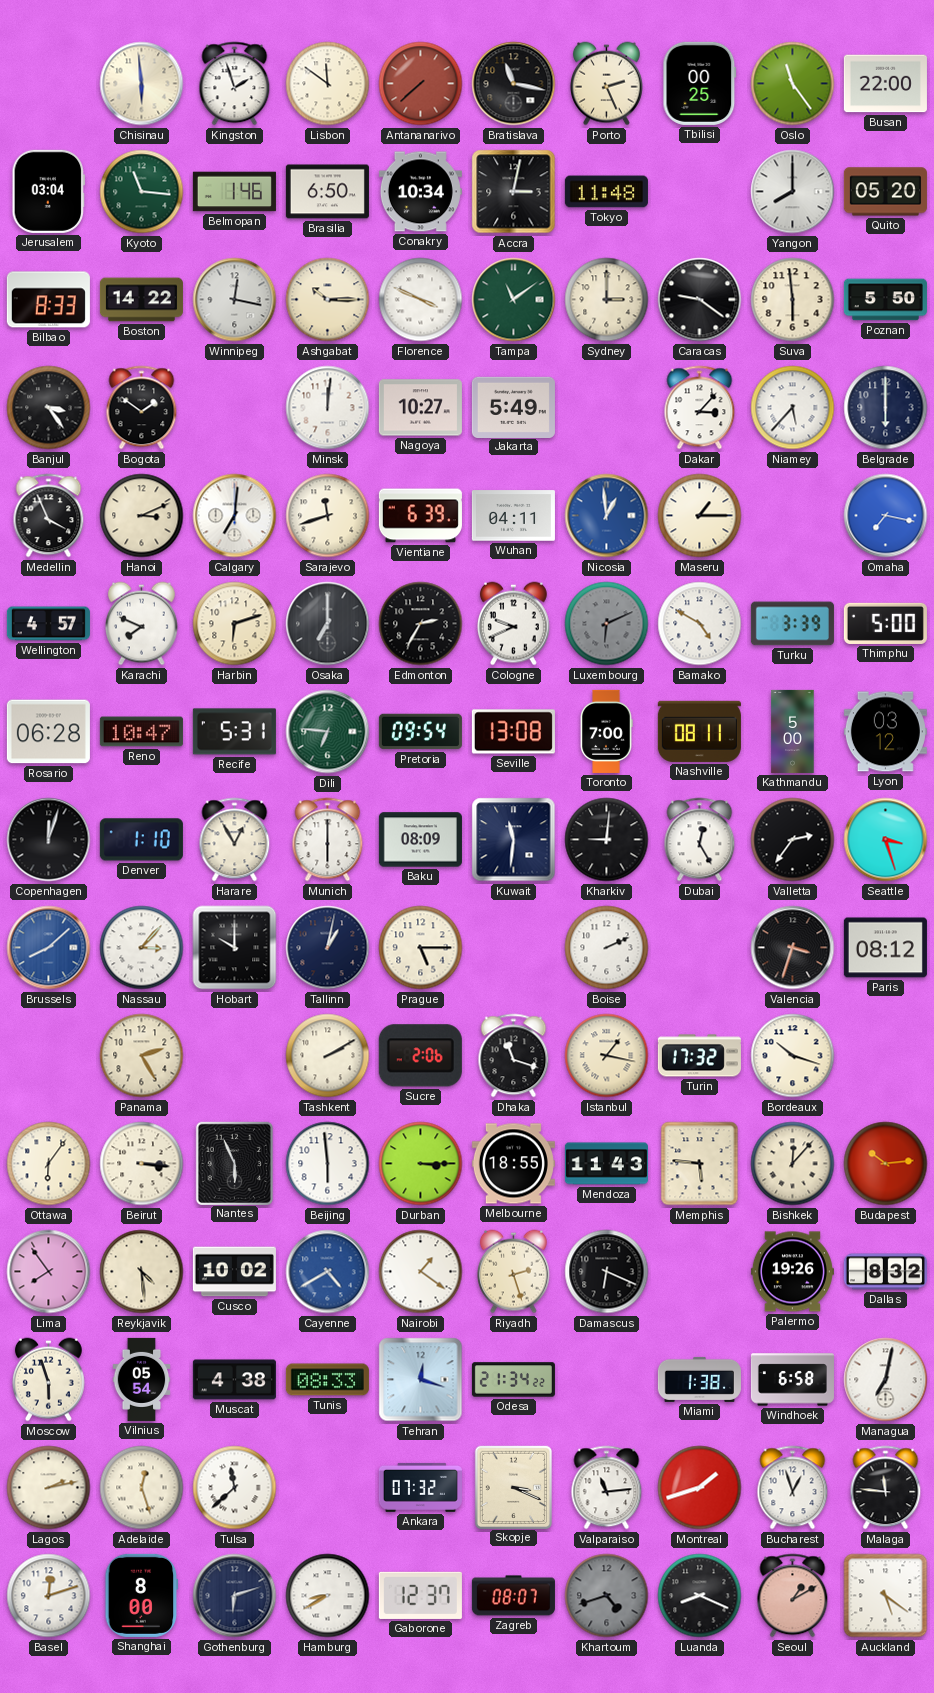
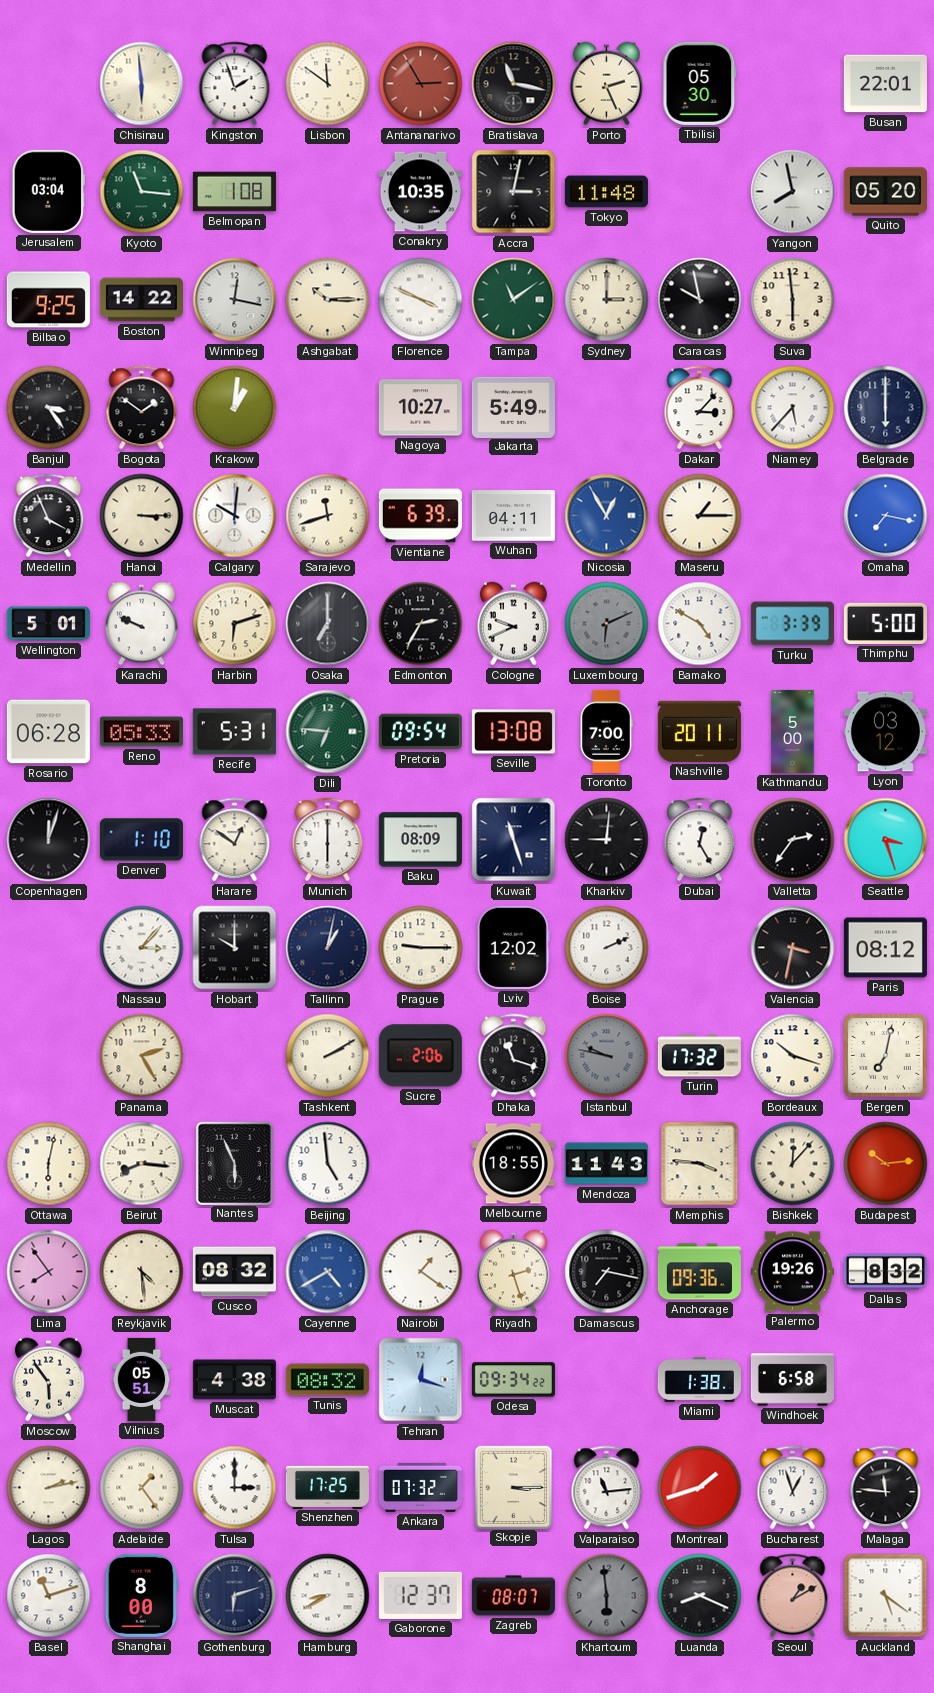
Antananarivo: 7:38 -> 2:55 (421, 84)
Tbilisi: 00:25 -> 05:30 (700, 83)
Oslo: 11:24 -> none (793, 84)
Busan: 22:00 -> 22:01 (885, 84)
Belmopan: 1:46 -> 1:08 (234, 192)
Brasilia: 6:50 -> none (327, 192)
Conakry: 10:34 -> 10:35 (420, 192)
Yangon: 8:00 -> 7:58 (793, 192)
Bilbao: 8:33 -> 9:25 (48, 300)
Caracas: 9:21 -> 9:58 (700, 300)
Poznan: 5:50 -> none (885, 300)
Krakow: none -> 1:01 (235, 408)
Minsk: 12:01 -> none (328, 408)
Hanoi: 3:11 -> 3:15 (142, 516)
Calgary: 7:01 -> 10:01 (235, 516)
Nicosia: 12:59 -> 12:55 (607, 516)
Wellington: 4:57 -> 5:01 (48, 624)
Karachi: 7:49 -> 9:49 (141, 624)
Reno: 10:47 -> 05:33 (141, 732)
Nashville: 08:11 -> 20:11 (699, 731)
Harare: 12:55 -> 12:51 (235, 840)
Kuwait: 11:31 -> 11:27 (514, 840)
Brussels: 8:08 -> none (49, 948)
Prague: 5:15 -> 9:15 (421, 948)
Lviv: none -> 12:02 (513, 947)
Valencia: 3:33 -> 3:32 (793, 948)
Istanbul: 1:17 -> 9:47 (607, 1056)
Istanbul dial: cream -> grey (607, 1056)
Bergen: none -> 7:02 (886, 1056)
Ottawa: 6:06 -> 6:02 (49, 1164)
Beirut: 3:16 -> 8:16 (142, 1164)
Beijing: 5:59 -> 4:59 (328, 1164)
Durban: 3:15 -> none (421, 1164)
Memphis: 5:46 -> 3:46 (700, 1164)
Cusco: 10:02 -> 08:32 (234, 1272)
Damascus: 6:19 -> 7:17 (607, 1272)
Anchorage: none -> 09:36 (699, 1272)
Moscow: 5:57 -> 5:54 (48, 1380)
Vilnius: 05:54 -> 05:51 (142, 1379)
Tunis: 08:33 -> 08:32 (327, 1380)
Odesa: 21:34 -> 09:34 (513, 1380)
Managua: 7:02 -> none (886, 1380)
Adelaide: 12:27 -> 1:24 (142, 1488)
Tulsa: 11:38 -> 3:00 (235, 1488)
Shenzhen: none -> 17:25 (327, 1487)
Skopje: 3:19 -> 3:15 (513, 1487)
Basel: 12:12 -> 11:12 (49, 1596)
Khartoum: 4:42 -> 5:59 (607, 1596)
